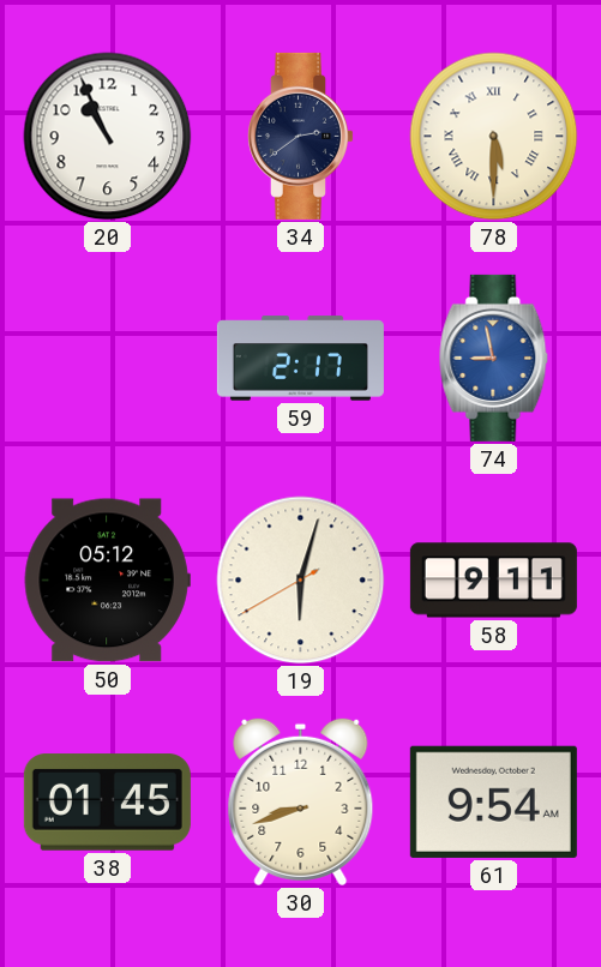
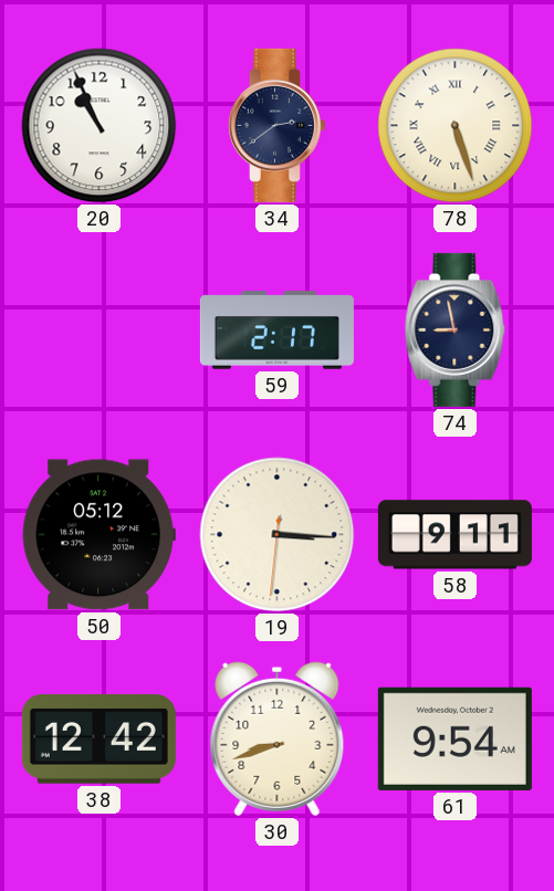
78: 5:30 -> 5:27 (456, 126)
74 dial: blue -> navy (456, 329)
19: 6:02 -> 3:15 (278, 535)
38: 01:45 -> 12:42 (98, 740)
